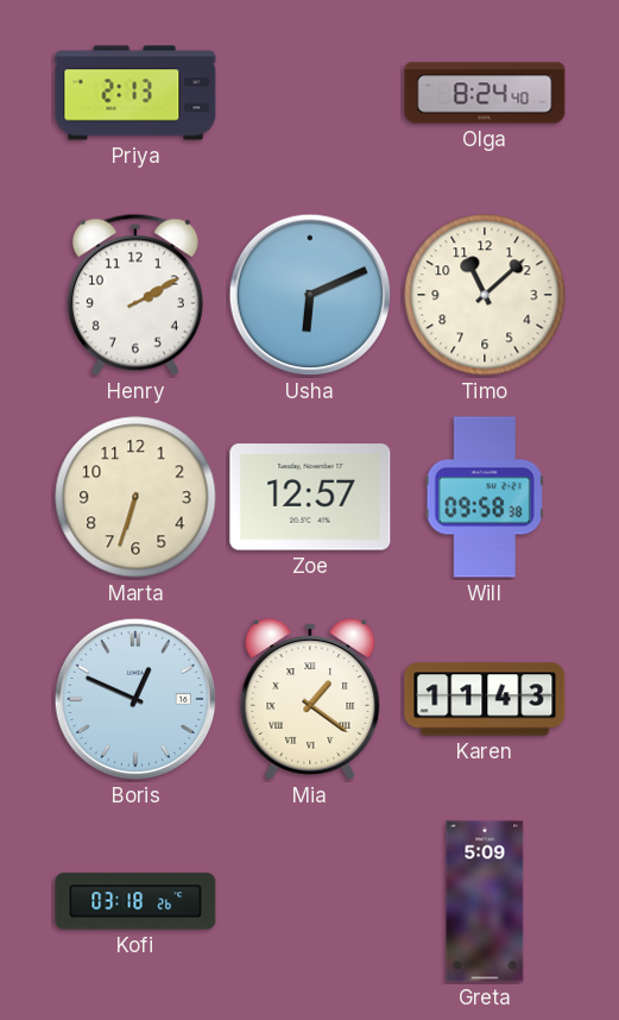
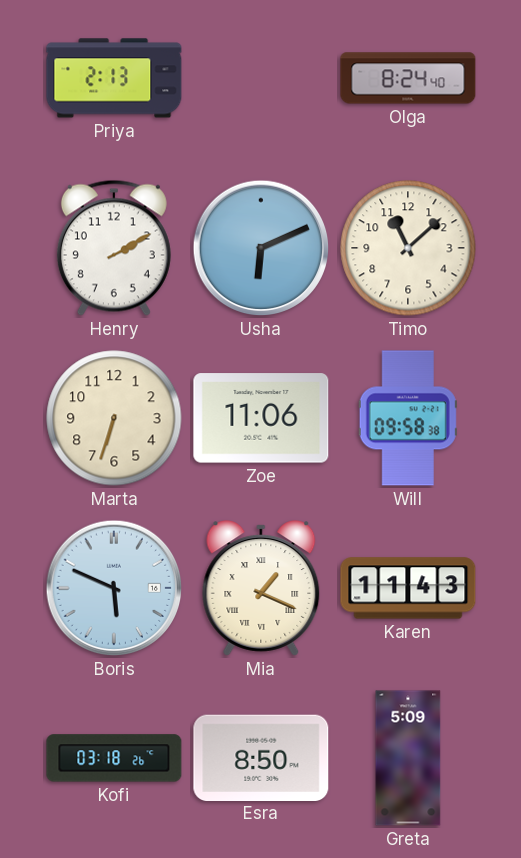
Zoe: 12:57 -> 11:06 (261, 418)
Boris: 12:49 -> 5:49 (114, 588)
Mia: 1:21 -> 1:19 (261, 588)
Esra: none -> 8:50 (261, 757)
